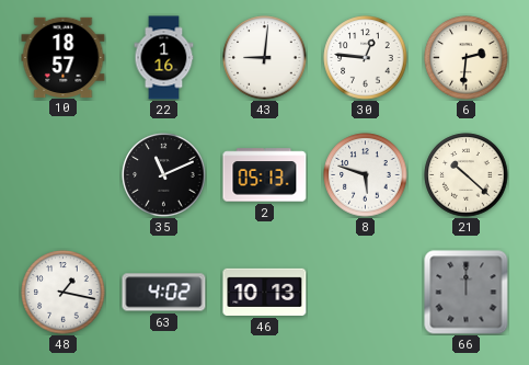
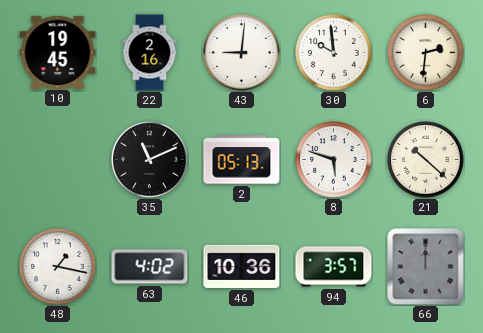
10: 18:57 -> 19:45 (58, 52)
22: 1:16 -> 2:16 (150, 53)
30: 12:46 -> 9:59 (334, 53)
46: 10:13 -> 10:36 (242, 266)
94: none -> 3:57 (334, 267)
